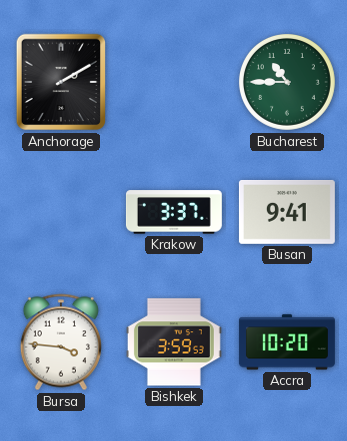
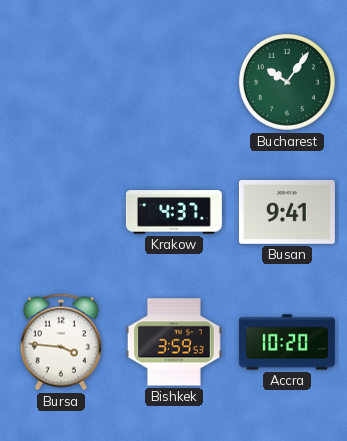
Anchorage: 2:10 -> none (60, 82)
Bucharest: 10:45 -> 10:06 (287, 82)
Krakow: 3:37 -> 4:37 (174, 212)
